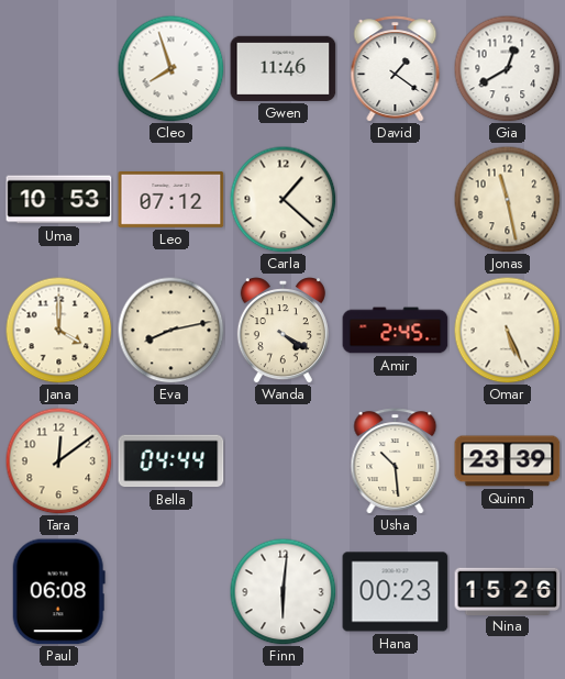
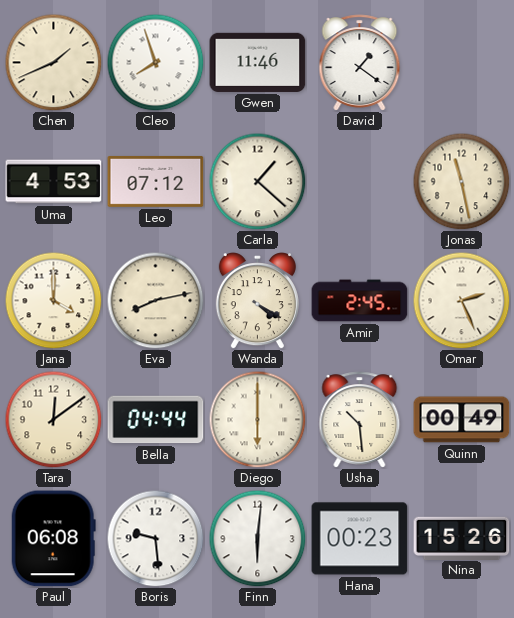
Chen: none -> 1:41 (53, 62)
Gia: 12:40 -> none (507, 68)
Uma: 10:53 -> 4:53 (54, 182)
Omar: 5:26 -> 2:26 (461, 300)
Diego: none -> 6:00 (257, 419)
Quinn: 23:39 -> 00:49 (462, 420)
Boris: none -> 9:29 (155, 538)
